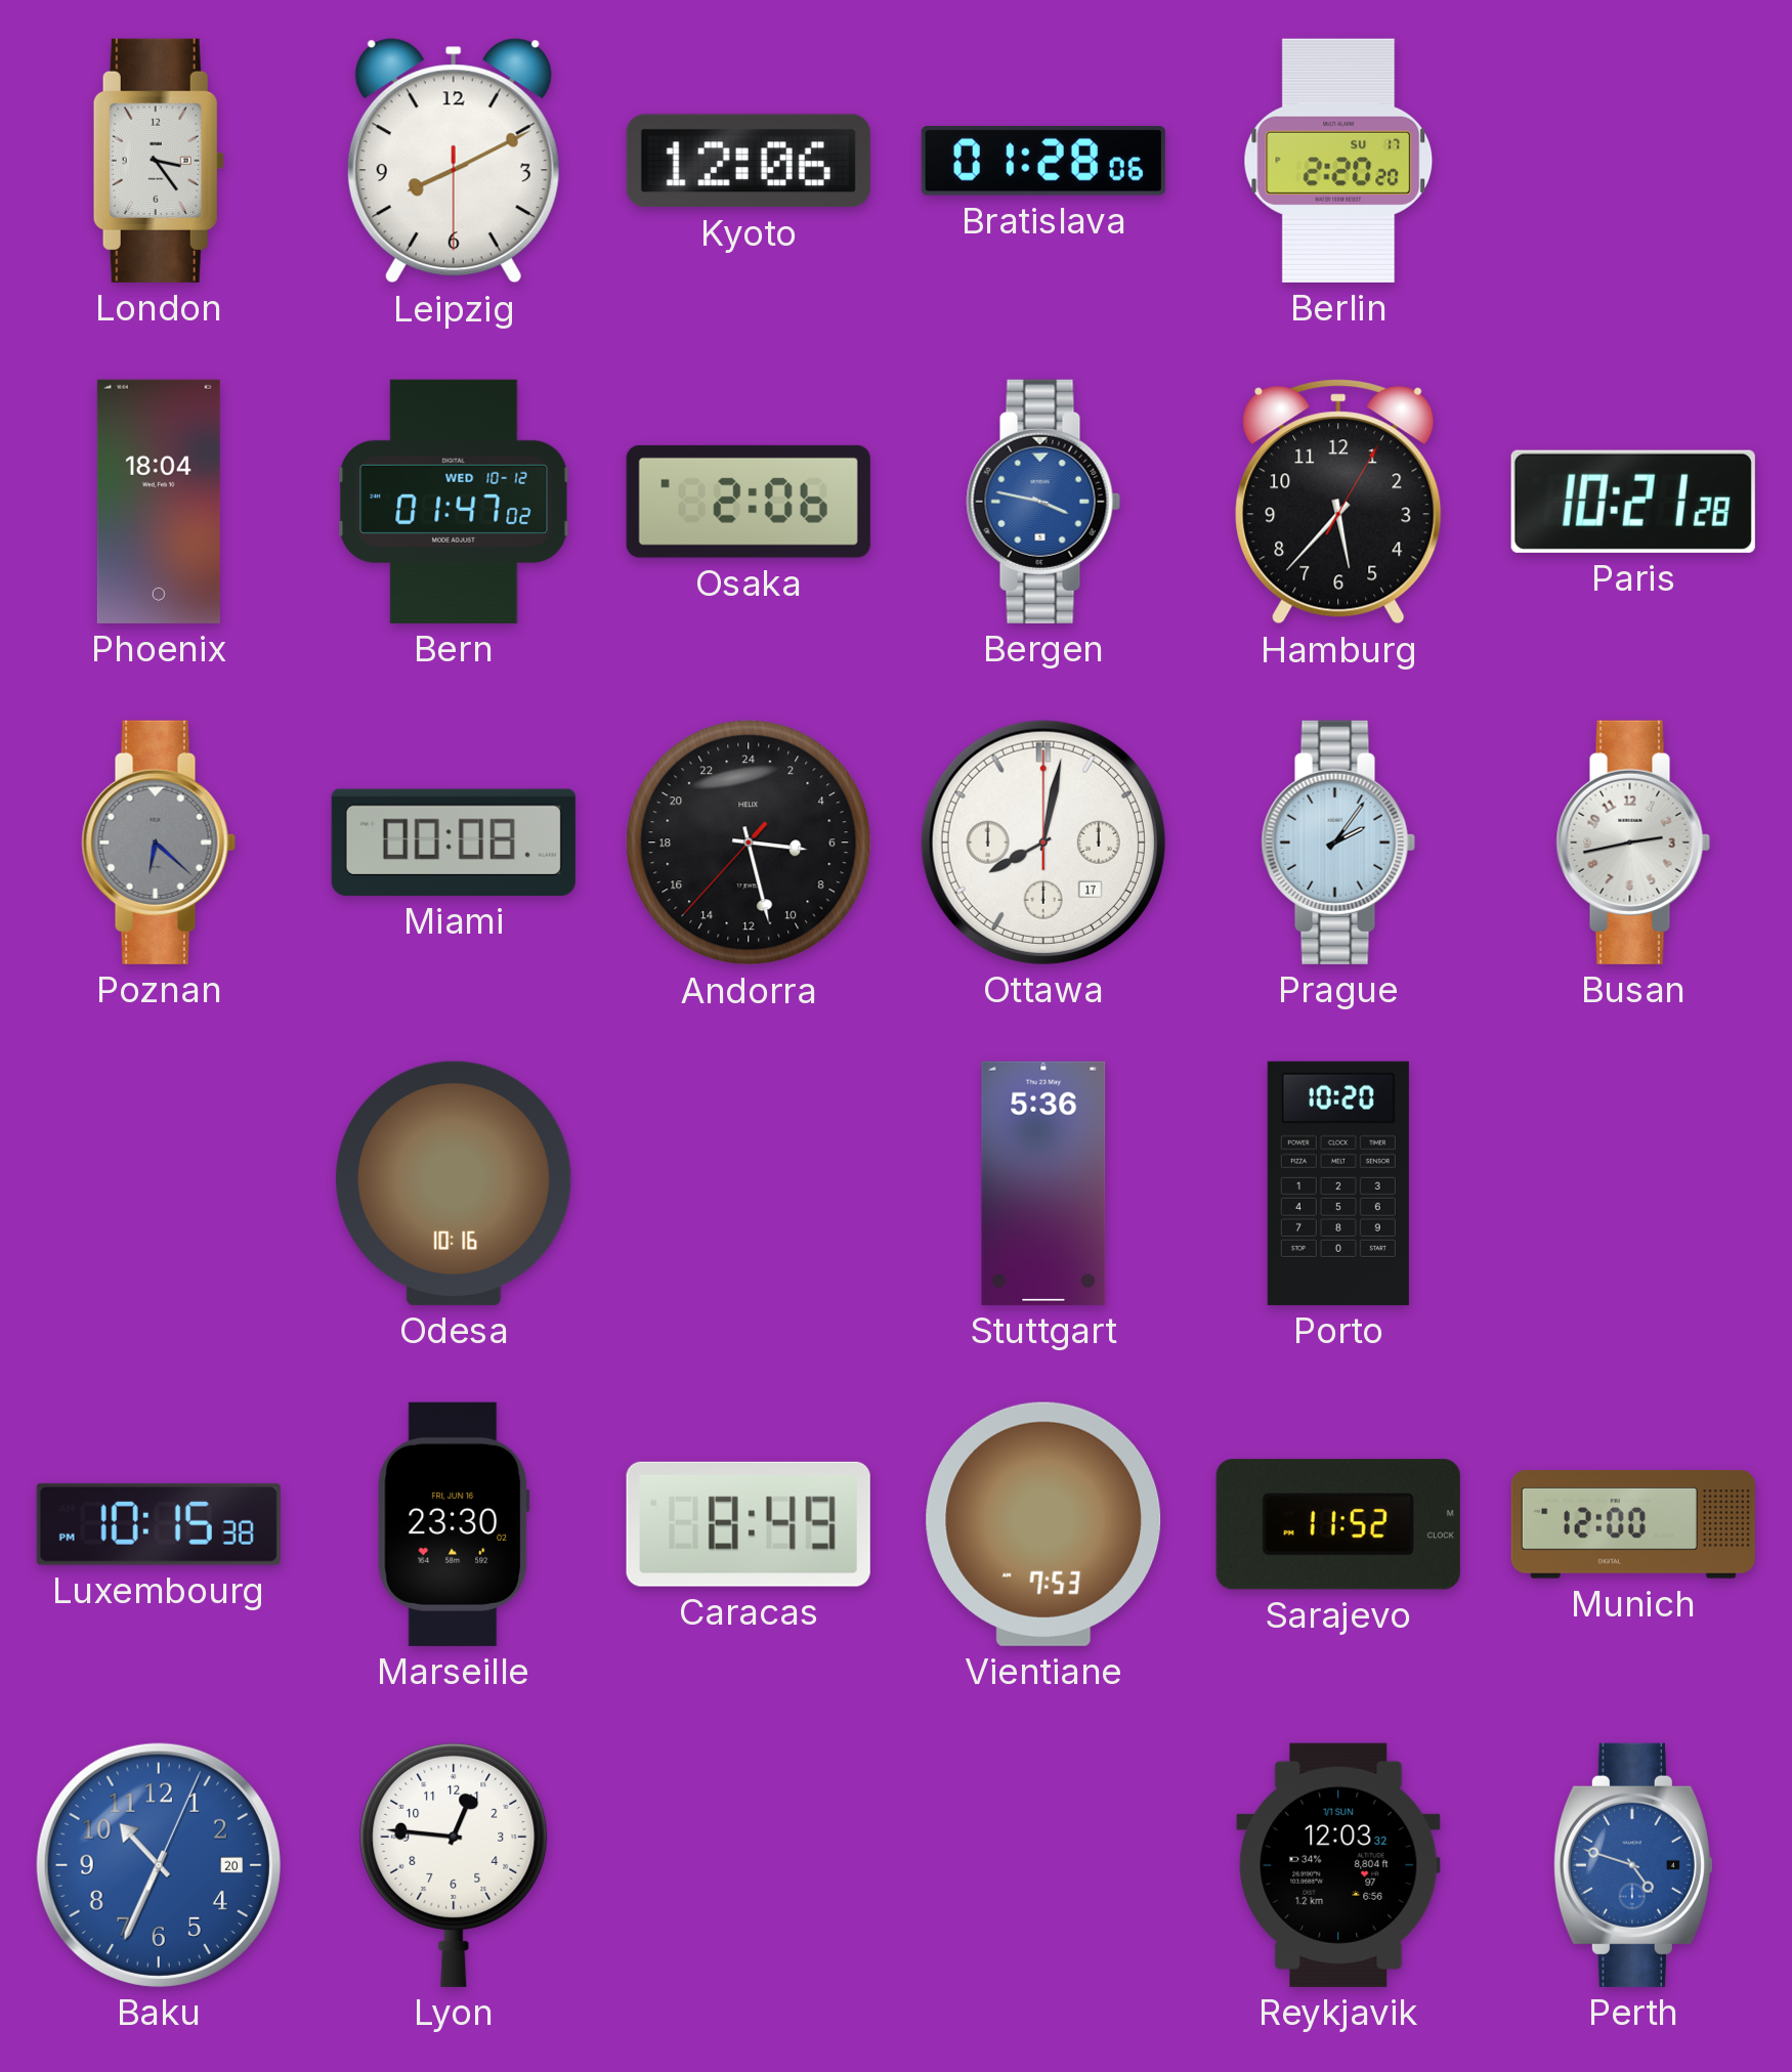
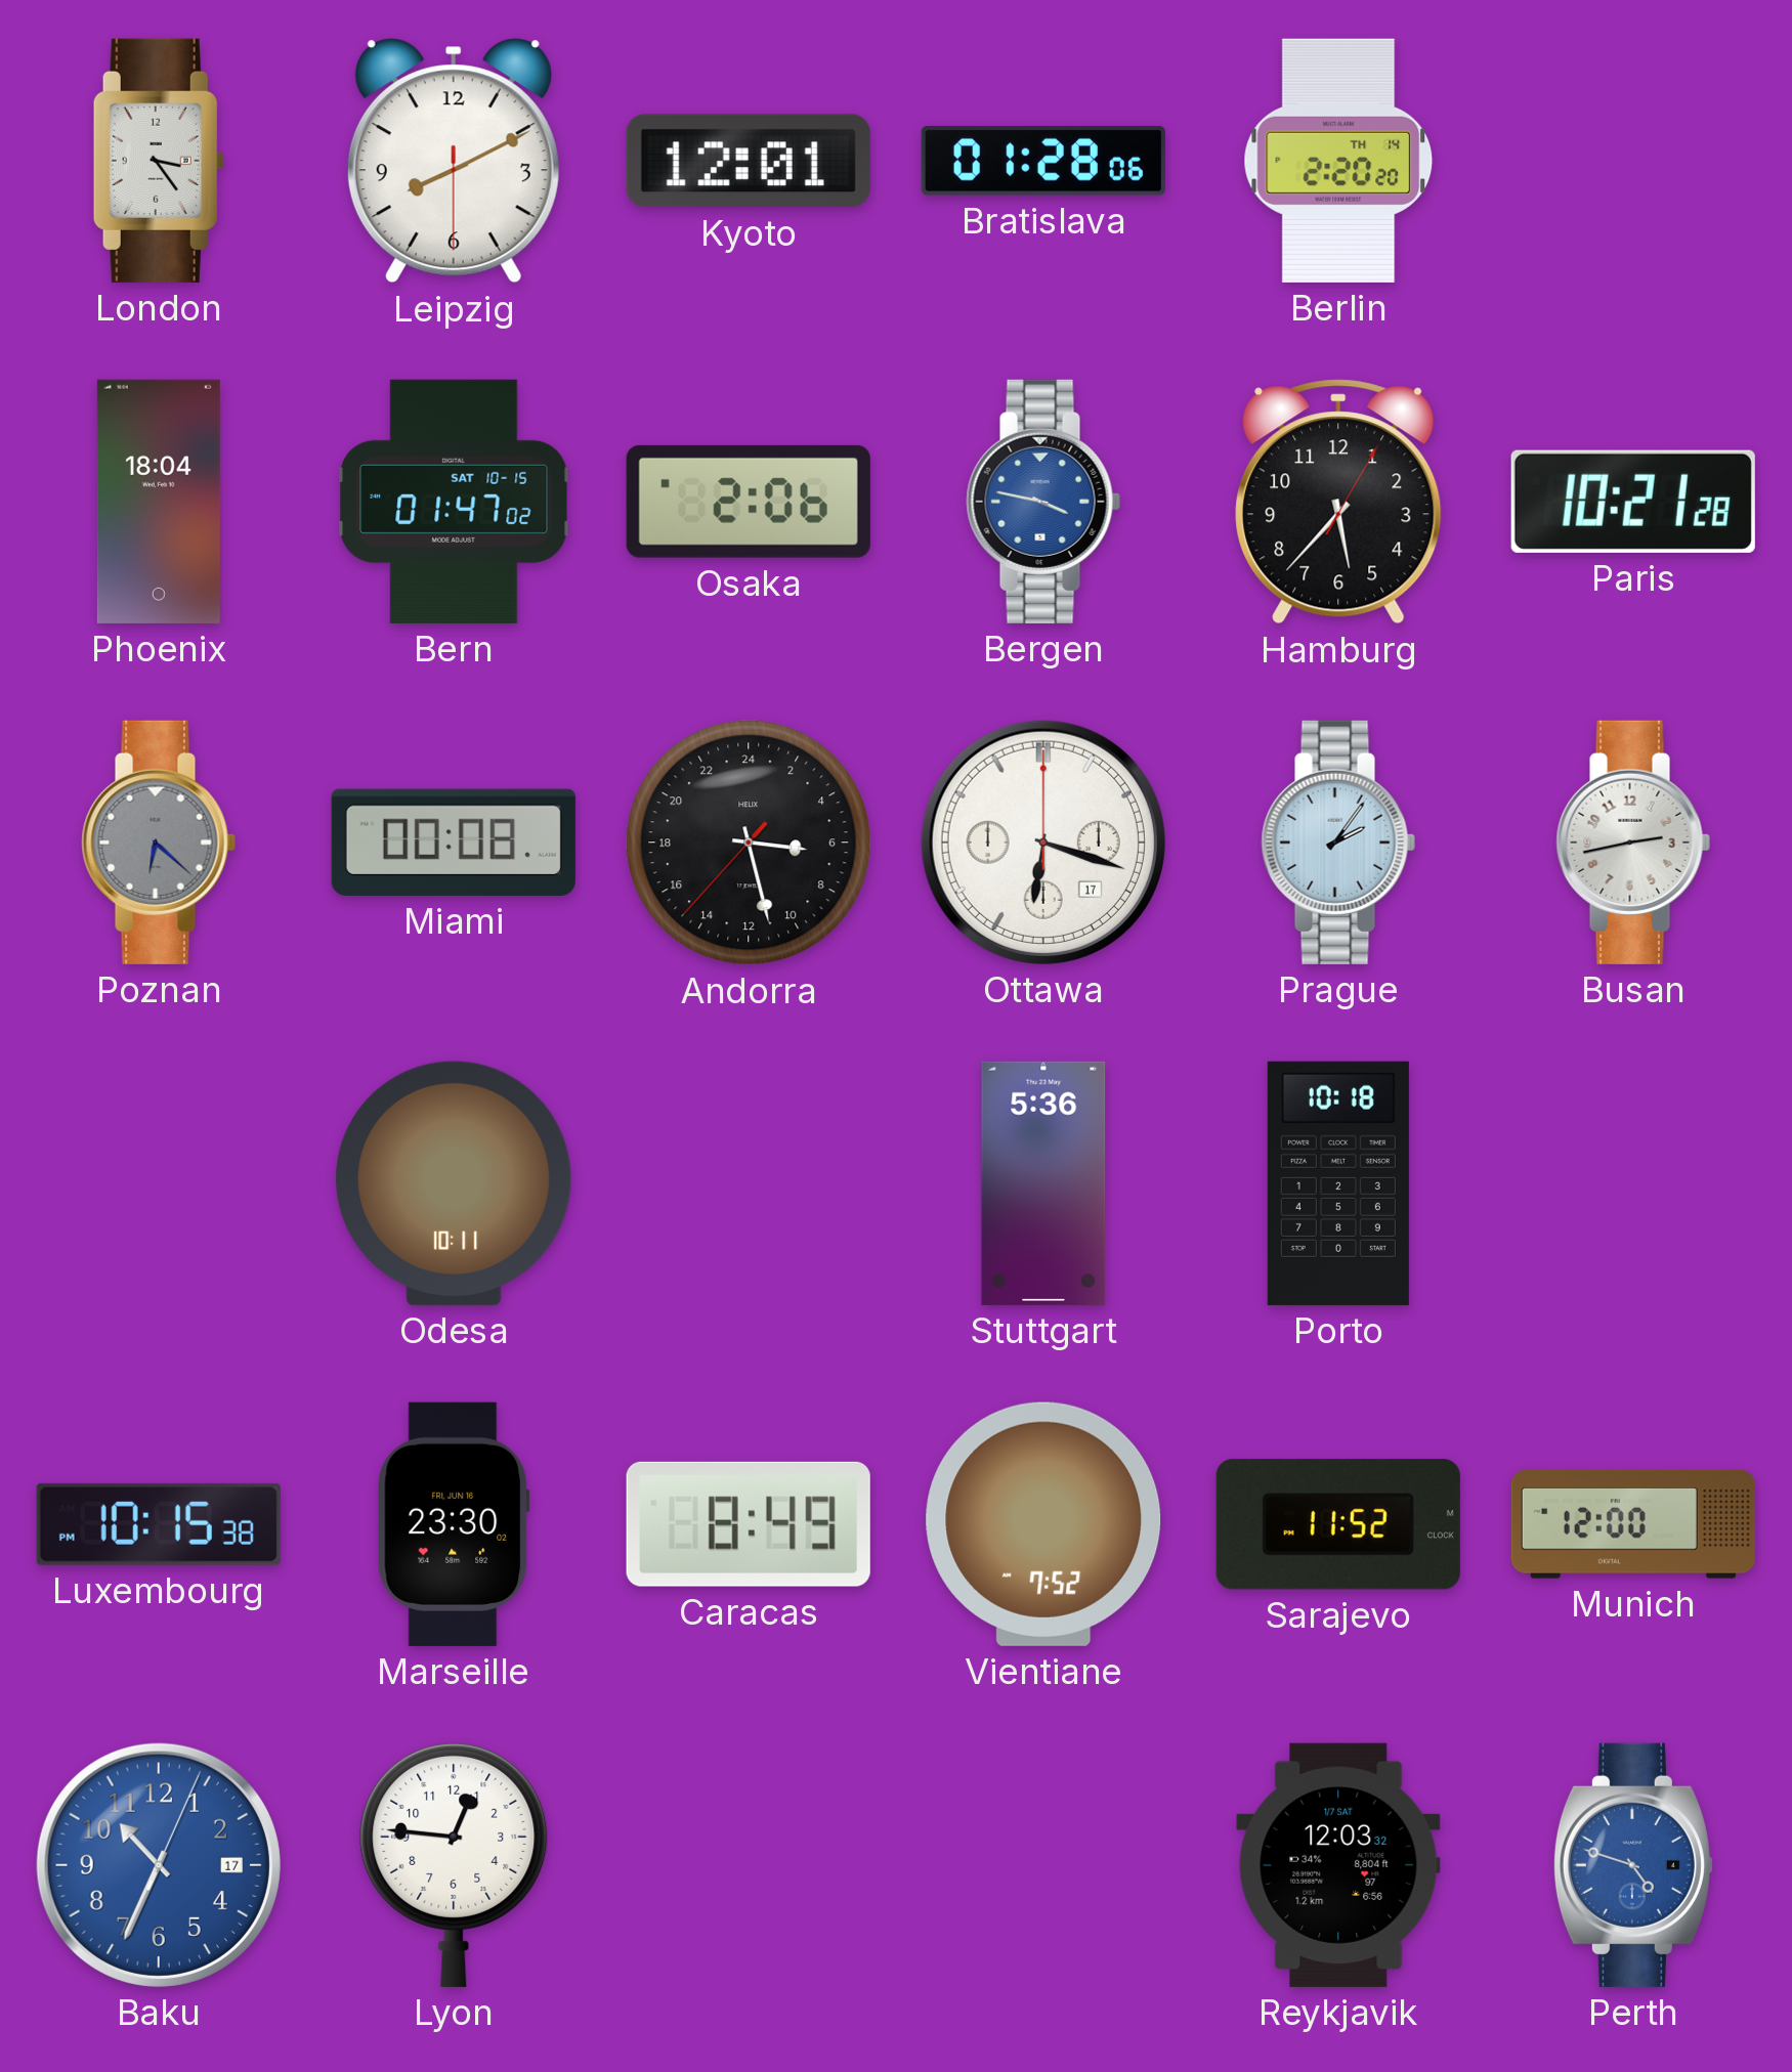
Kyoto: 12:06 -> 12:01 (749, 161)
Berlin date: SU 17 -> TH 14 (1338, 161)
Bern date: WED 10-12 -> SAT 10-15 (454, 502)
Ottawa: 8:02 -> 6:18 (1043, 843)
Odesa: 10:16 -> 10:11 (454, 1183)
Porto: 10:20 -> 10:18 (1338, 1183)
Vientiane: 7:53 -> 7:52 (1043, 1524)
Baku date: 20 -> 17 (159, 1865)
Reykjavik date: 1/1 SUN -> 1/7 SAT (1338, 1865)
